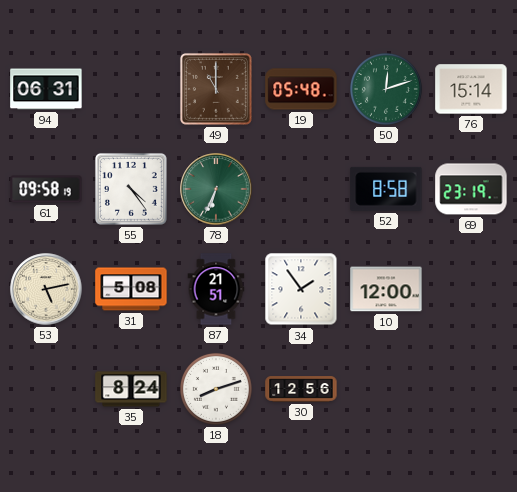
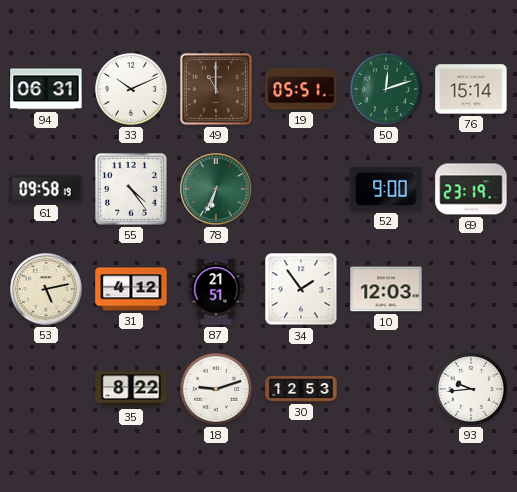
33: none -> 10:11 (131, 89)
19: 05:48 -> 05:51 (301, 89)
52: 8:58 -> 9:00 (386, 189)
31: 5:08 -> 4:12 (131, 289)
10: 12:00 -> 12:03 (386, 289)
35: 8:24 -> 8:22 (131, 389)
18: 8:12 -> 9:12 (216, 389)
30: 12:56 -> 12:53 (301, 389)
93: none -> 9:44 (471, 389)
